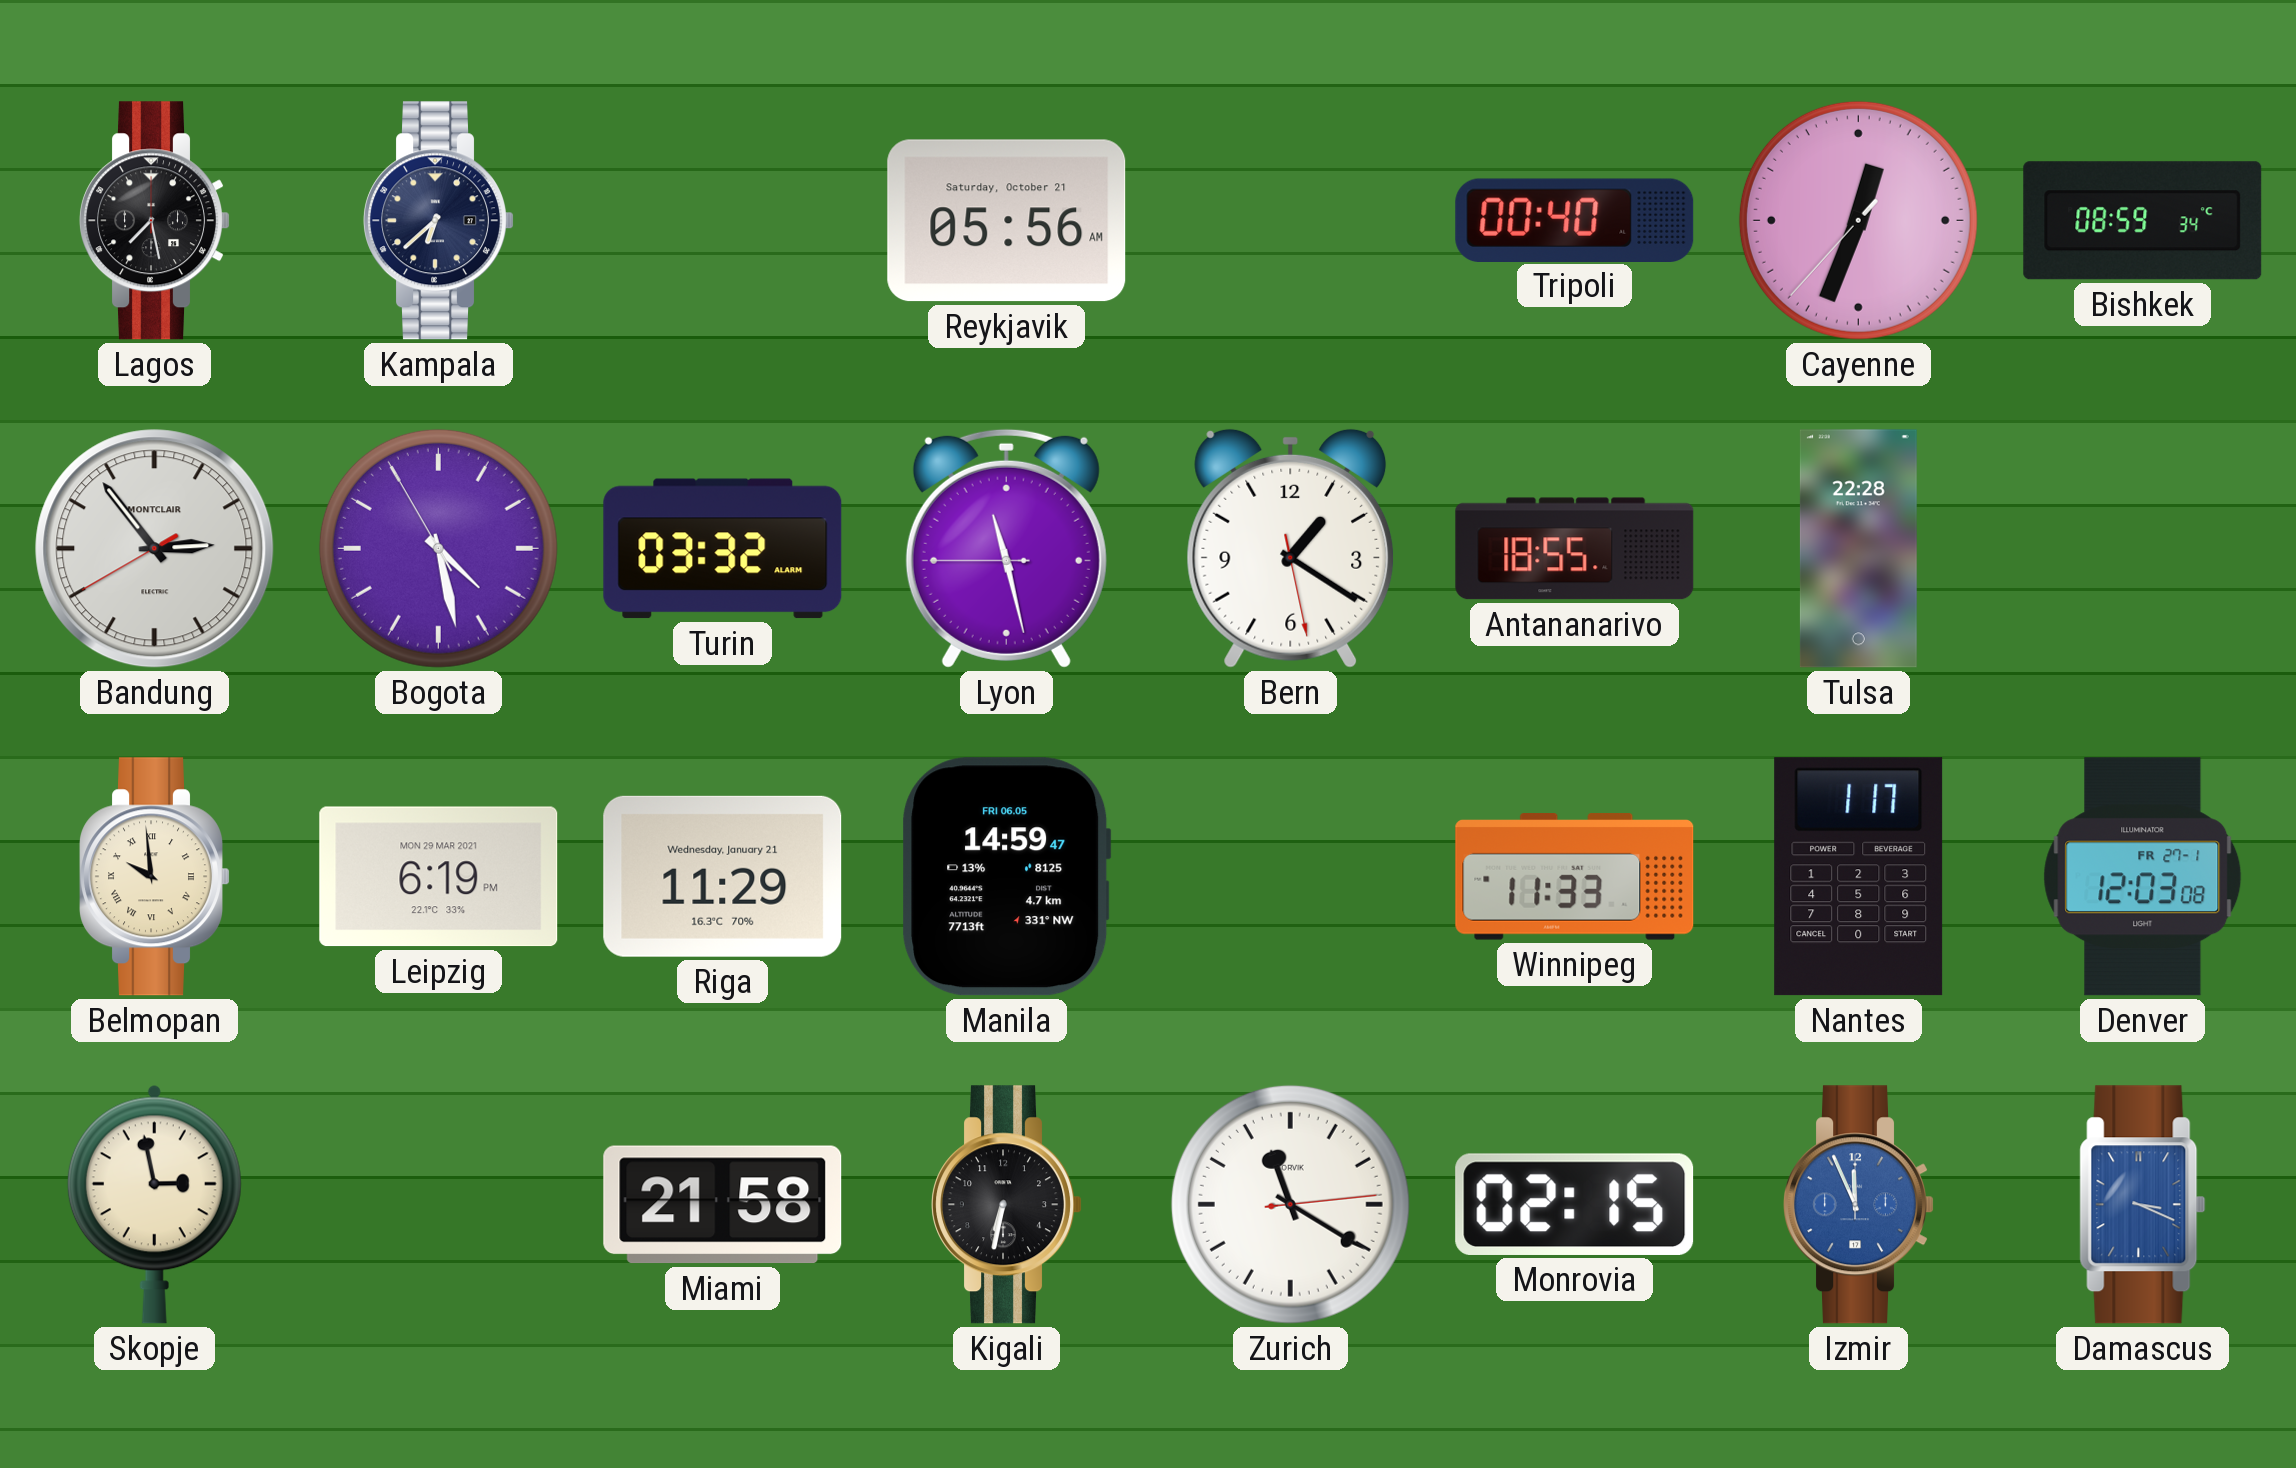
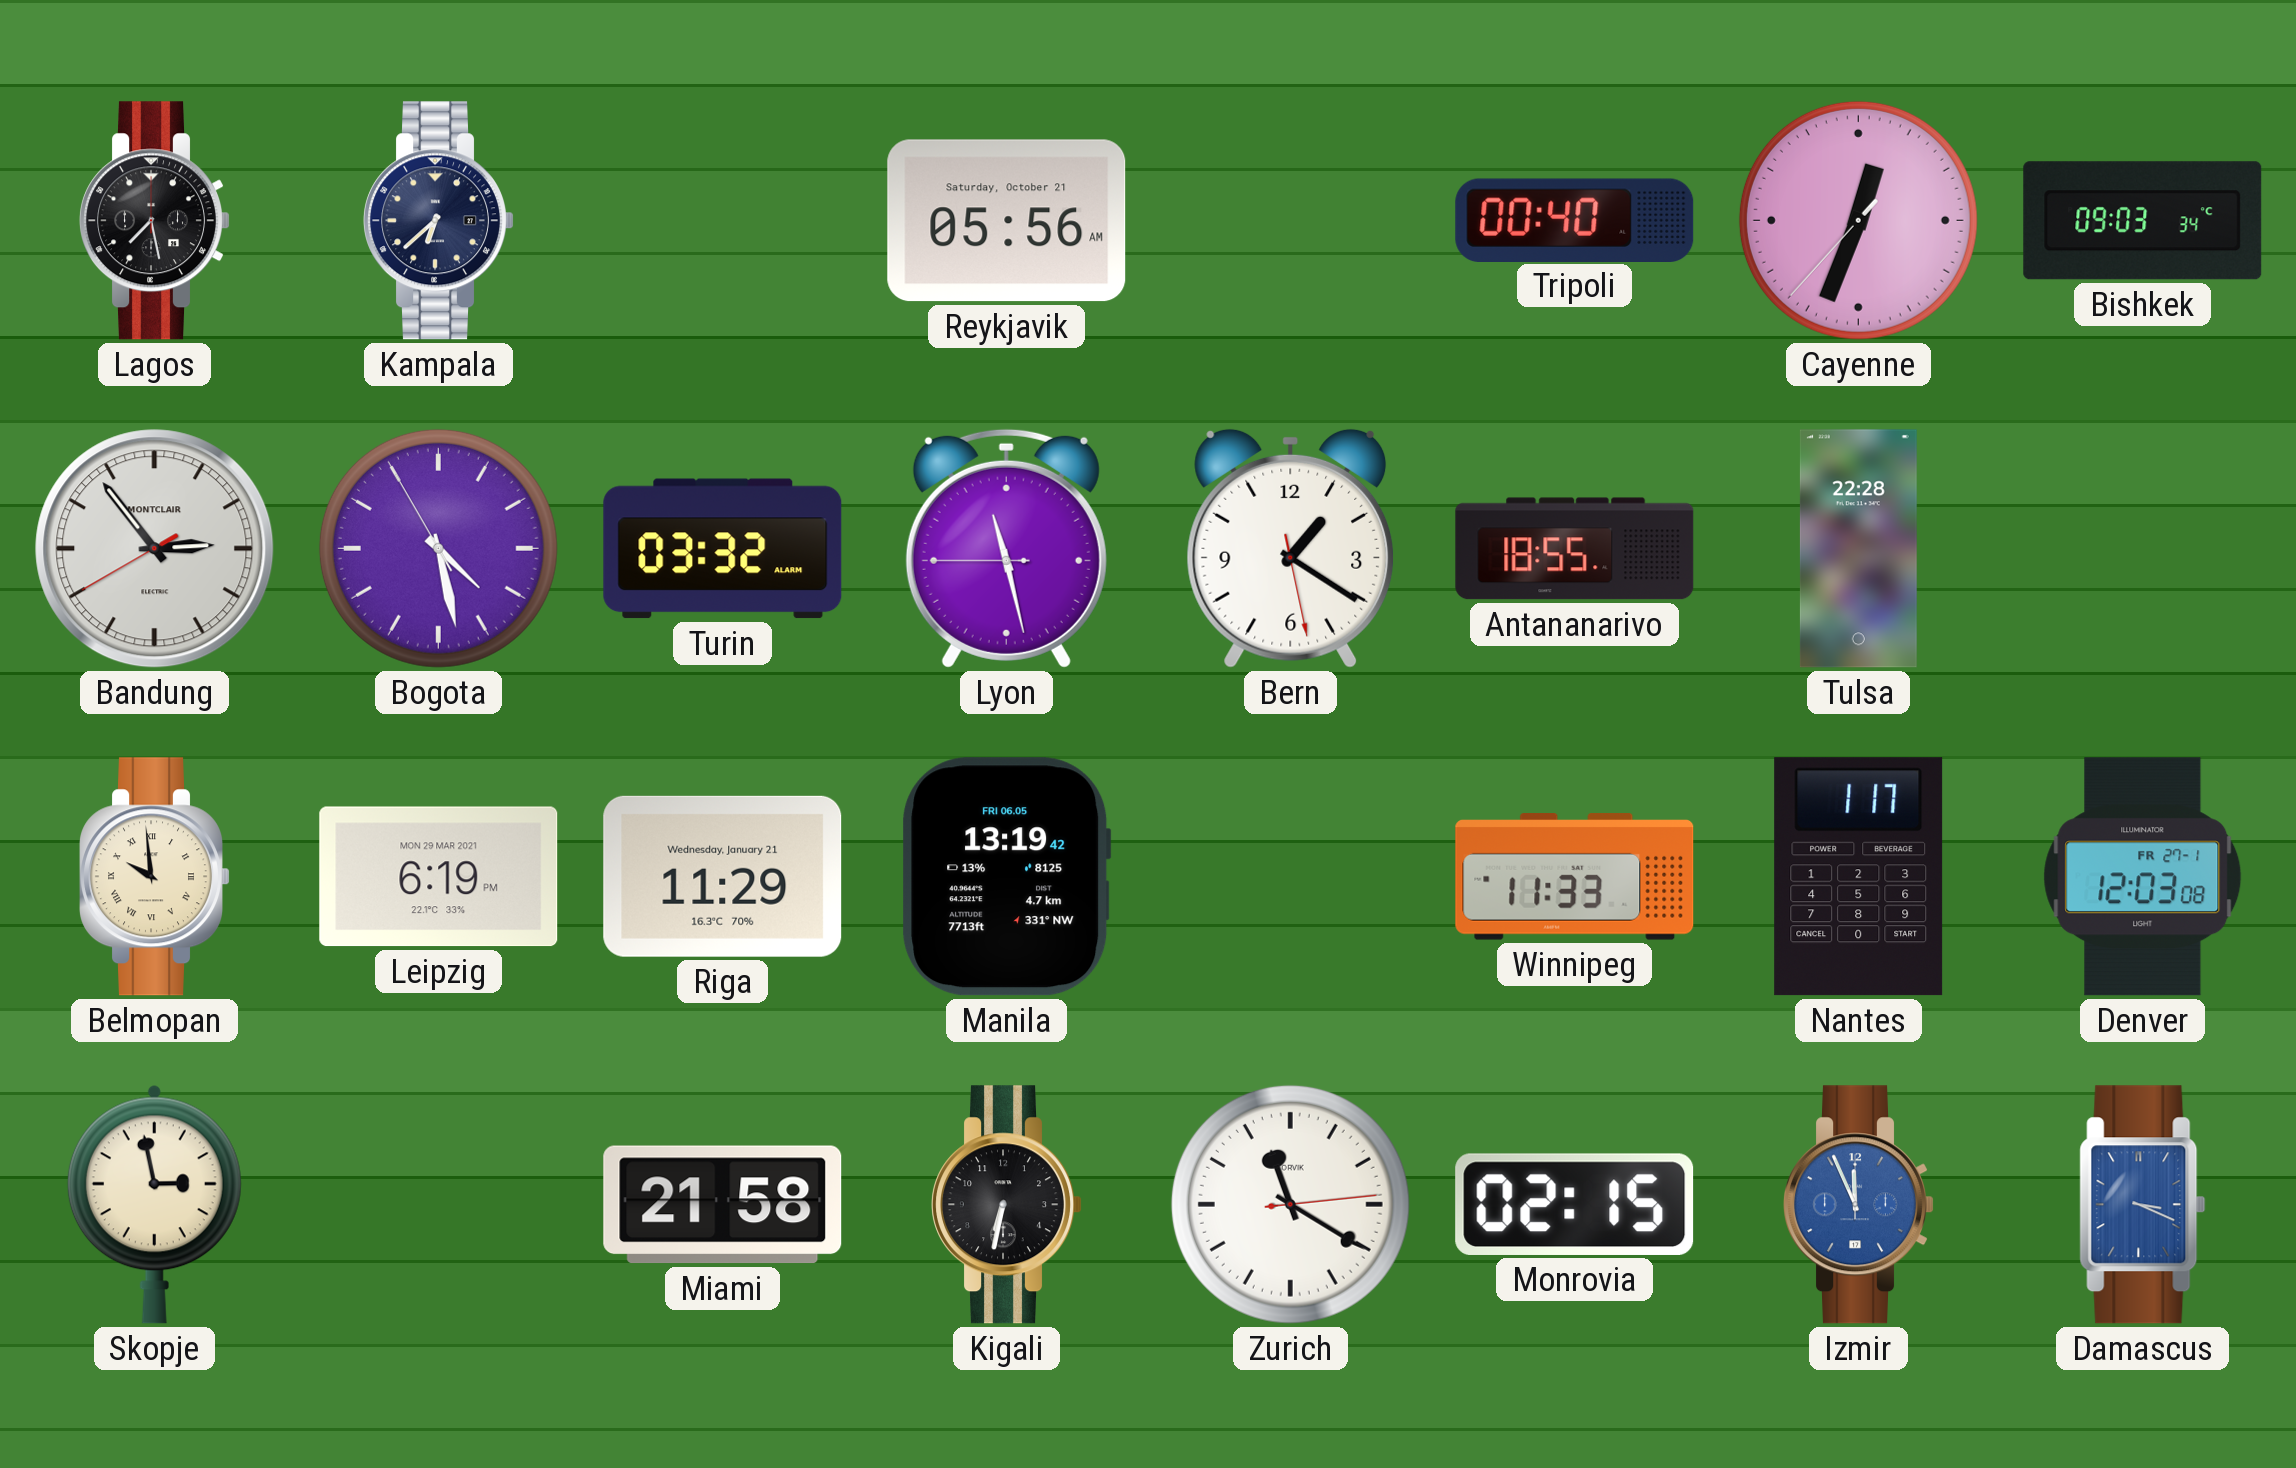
Bishkek: 08:59 -> 09:03 (2143, 221)
Manila: 14:59 -> 13:19 (1007, 877)
